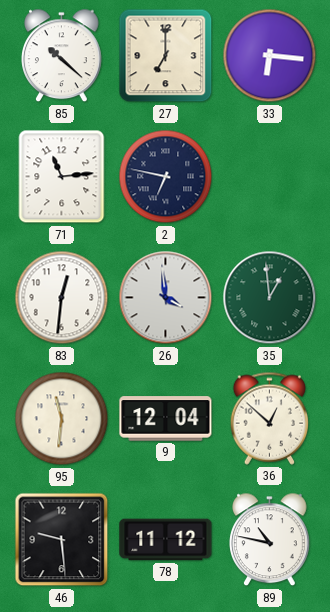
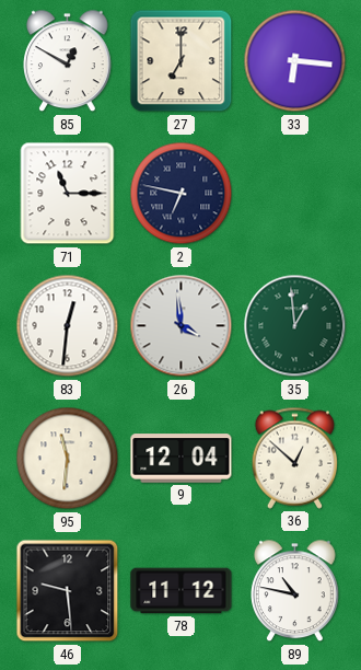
85: 10:22 -> 12:50 (68, 61)
71: 11:14 -> 11:15 (68, 194)
